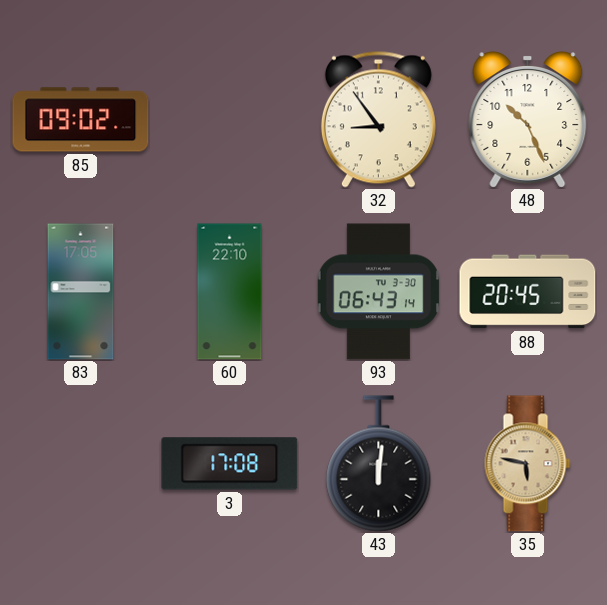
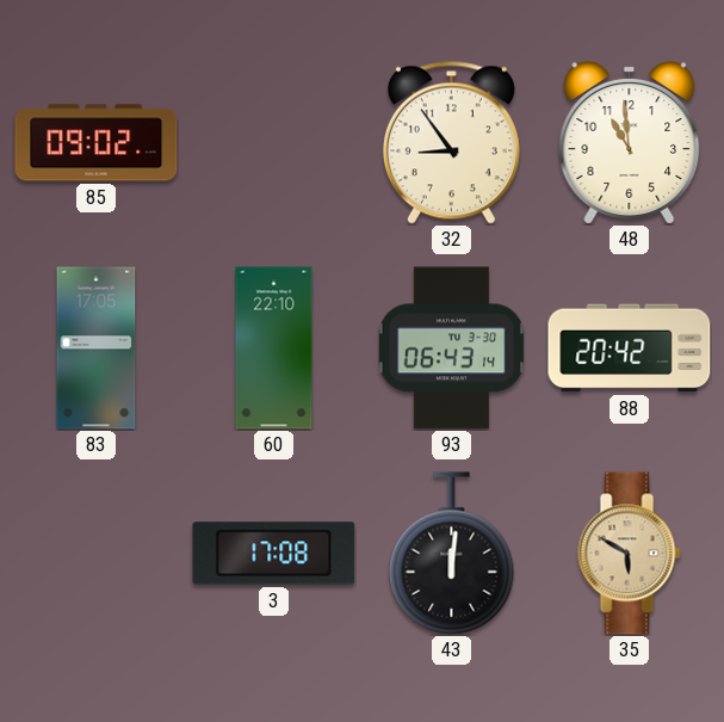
48: 10:26 -> 10:59 (630, 143)
88: 20:45 -> 20:42 (630, 348)
35: 5:47 -> 5:50 (630, 554)
